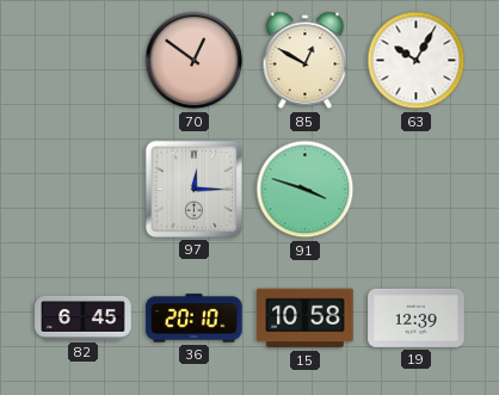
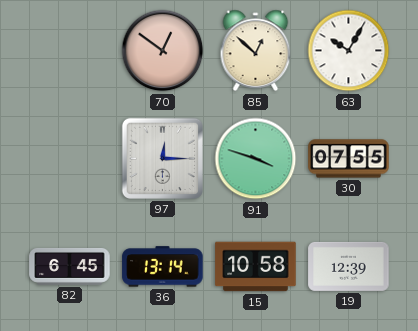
85: 12:50 -> 12:52 (256, 51)
30: none -> 07:55 (349, 159)
36: 20:10 -> 13:14 (163, 267)
